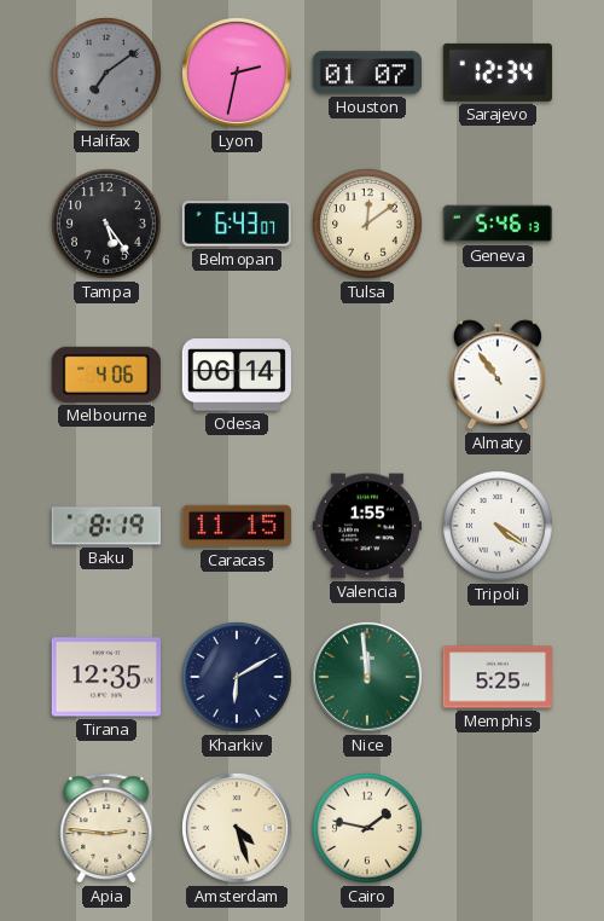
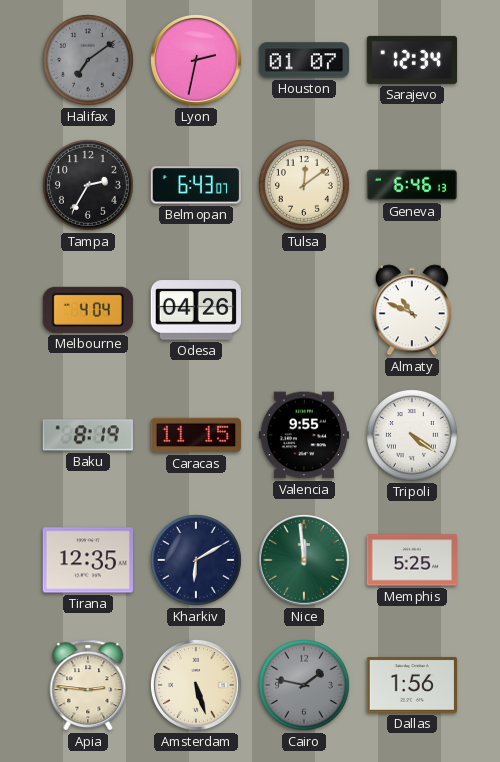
Tampa: 5:24 -> 2:35 (89, 186)
Geneva: 5:46 -> 6:46 (411, 185)
Melbourne: 4:06 -> 4:04 (88, 310)
Odesa: 06:14 -> 04:26 (195, 310)
Almaty: 10:54 -> 10:49 (412, 310)
Valencia: 1:55 -> 9:55 (303, 435)
Amsterdam: 4:27 -> 5:27 (196, 685)
Cairo dial: cream -> grey (305, 686)
Dallas: none -> 1:56 (411, 685)
